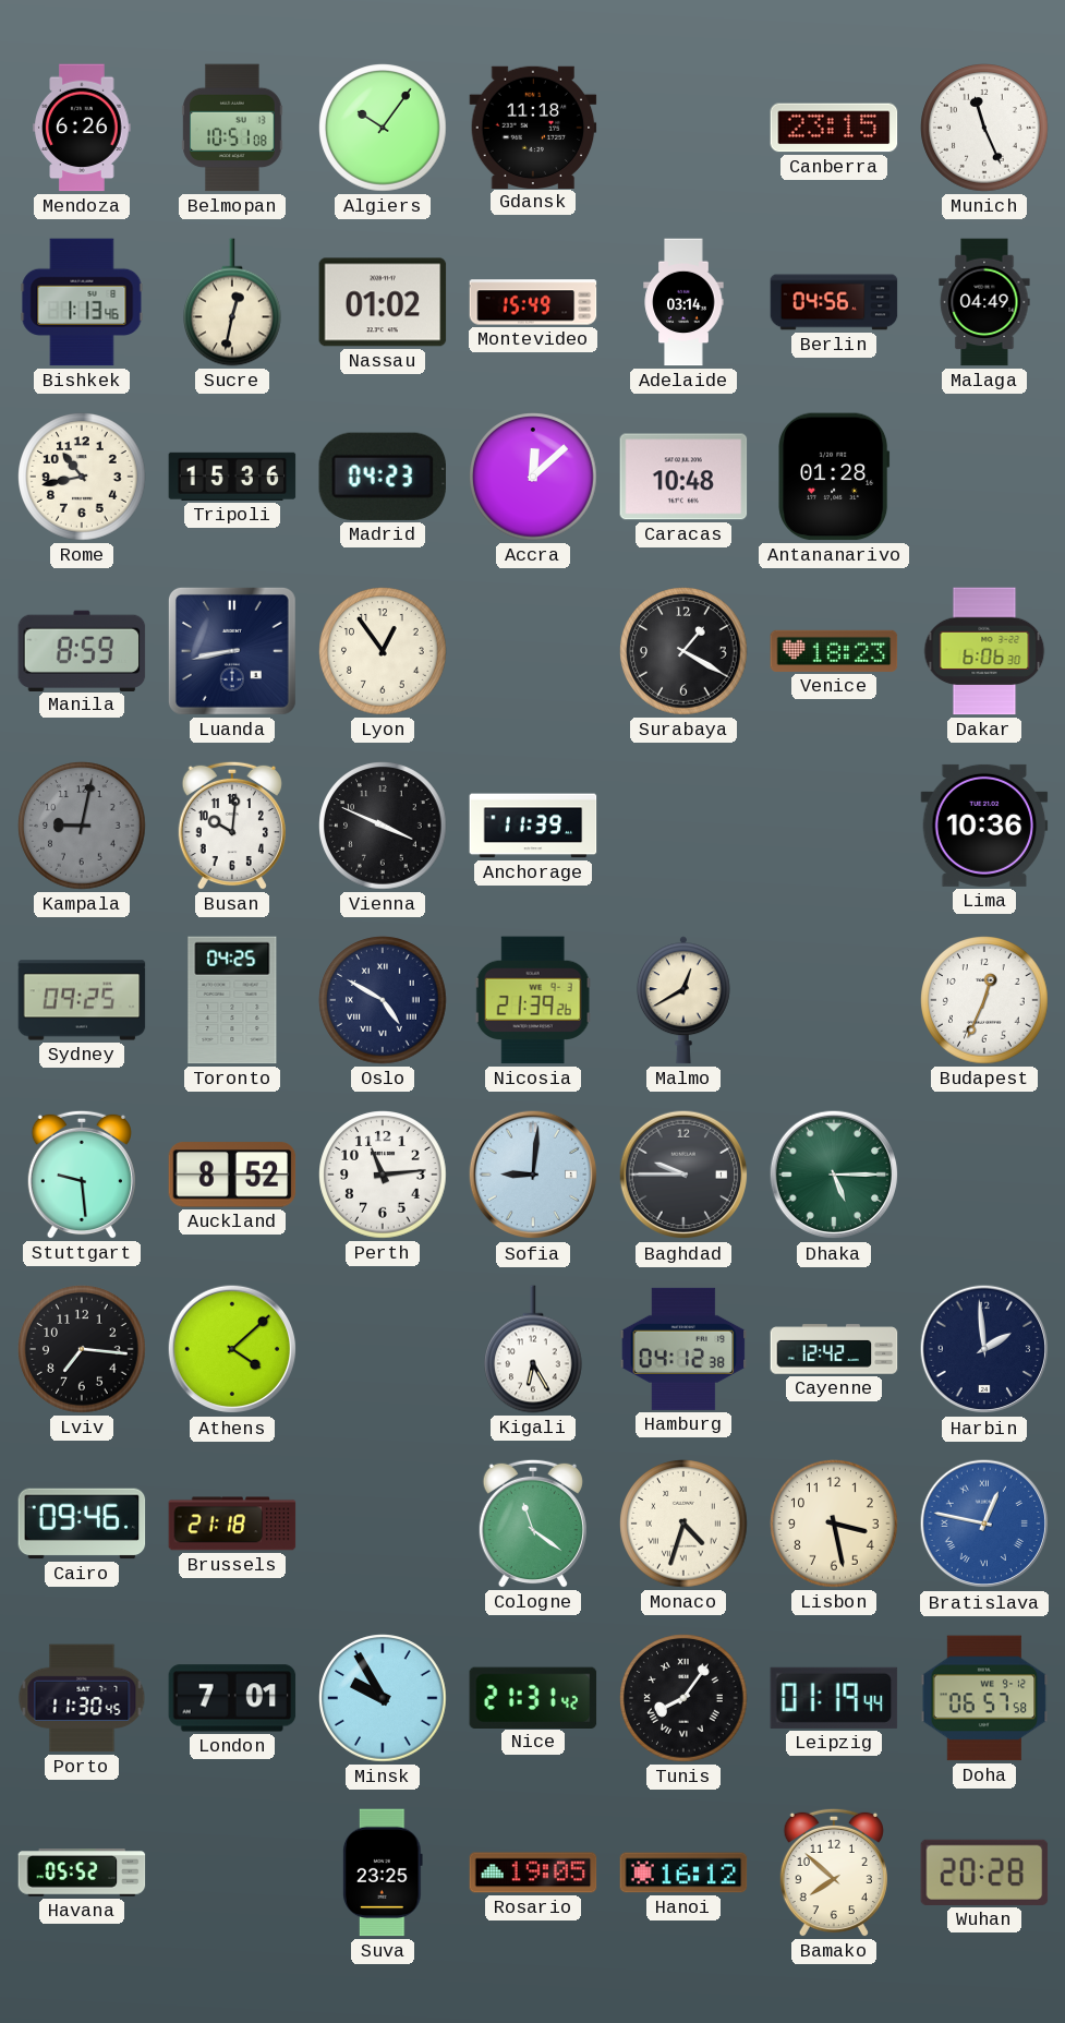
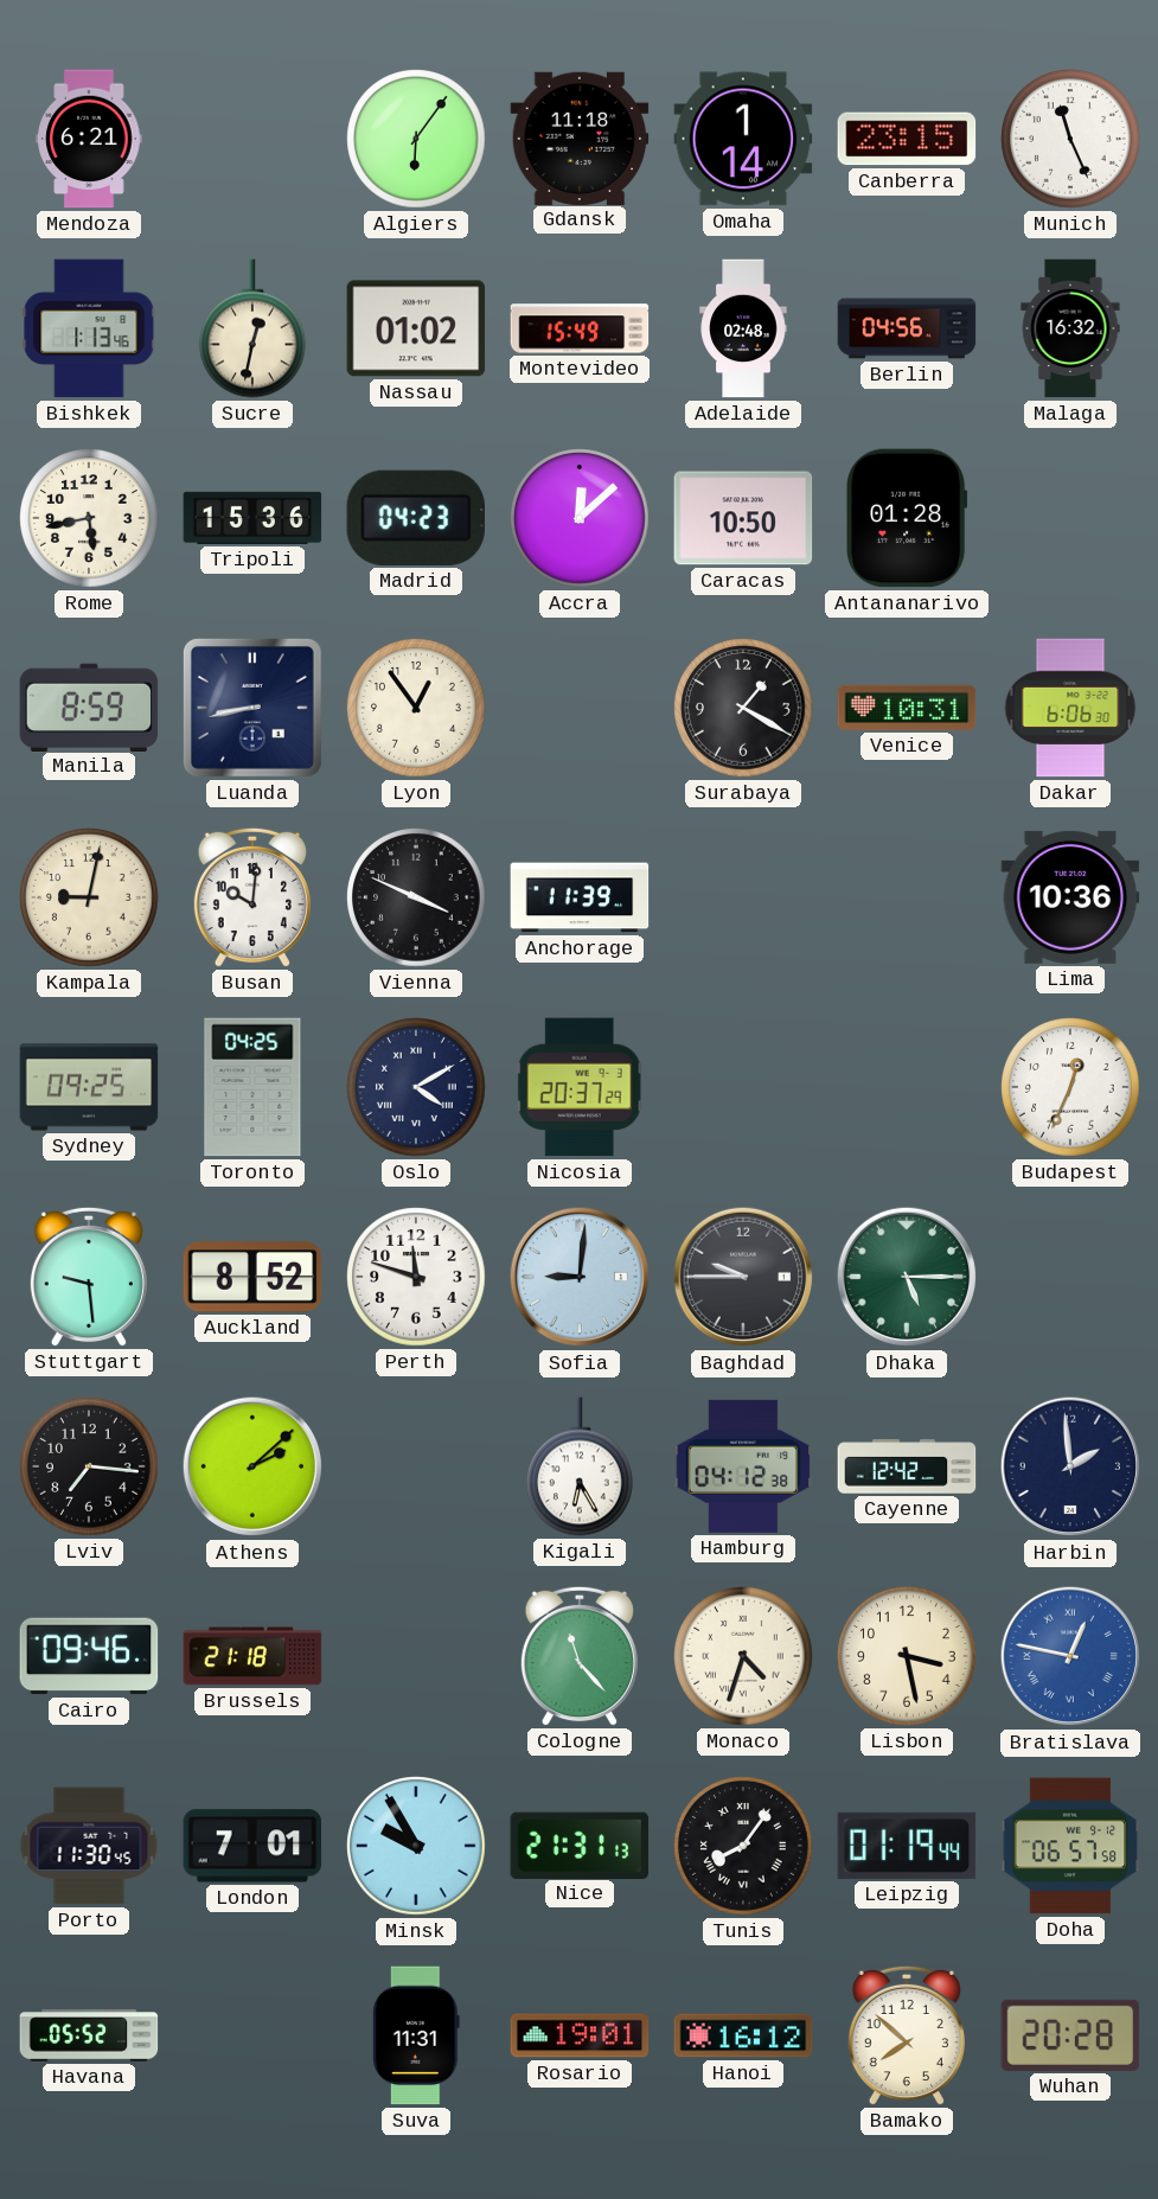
Mendoza: 6:26 -> 6:21 (89, 139)
Belmopan: 10:51 -> none (232, 128)
Algiers: 10:06 -> 6:06 (416, 139)
Omaha: none -> 1:14 (743, 139)
Adelaide: 03:14 -> 02:48 (743, 328)
Malaga: 04:49 -> 16:32 (1070, 328)
Rome: 10:43 -> 5:43 (89, 518)
Caracas: 10:48 -> 10:50 (743, 518)
Venice: 18:23 -> 10:31 (907, 708)
Kampala dial: grey -> cream (89, 897)
Oslo: 4:50 -> 4:10 (416, 1087)
Nicosia: 21:39 -> 20:37 (580, 1087)
Malmo: 12:40 -> none (683, 1000)
Perth: 11:14 -> 11:48 (416, 1277)
Athens: 4:08 -> 2:08 (252, 1466)
Cologne: 11:21 -> 11:23 (580, 1656)
Nice: 21:31:42 -> 21:31:13 (580, 1845)
Suva: 23:25 -> 11:31 (416, 2035)
Rosario: 19:05 -> 19:01 (580, 2035)
